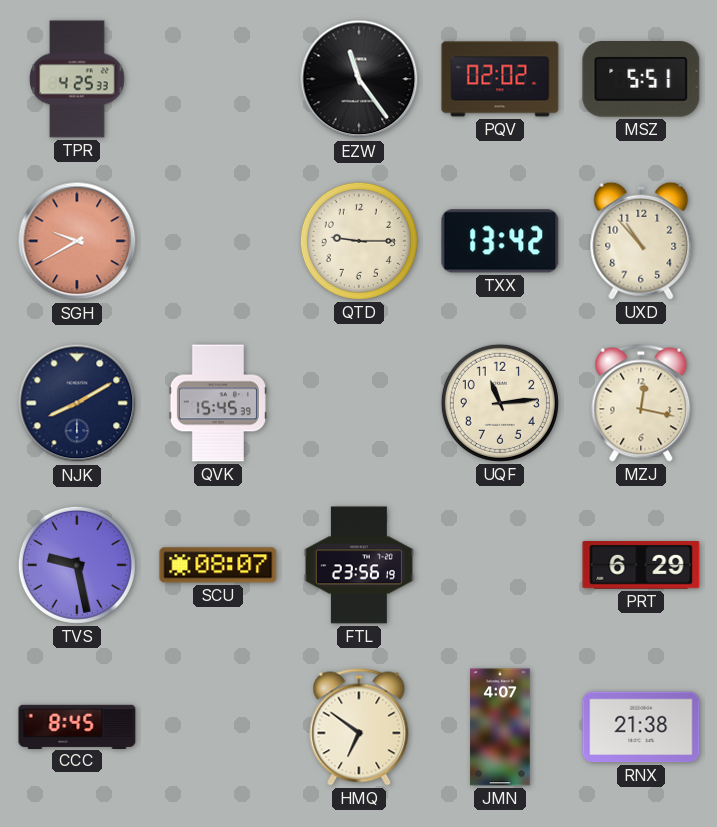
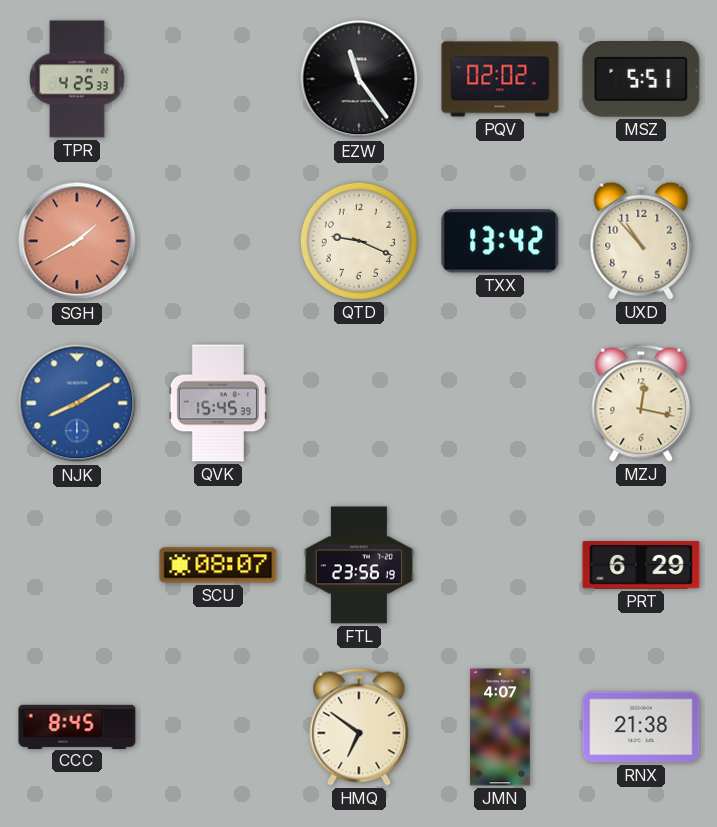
SGH: 9:40 -> 1:40 (77, 241)
QTD: 9:15 -> 9:19 (359, 241)
NJK dial: navy -> blue (77, 403)
UQF: 11:14 -> none (500, 403)
TVS: 9:28 -> none (77, 565)
